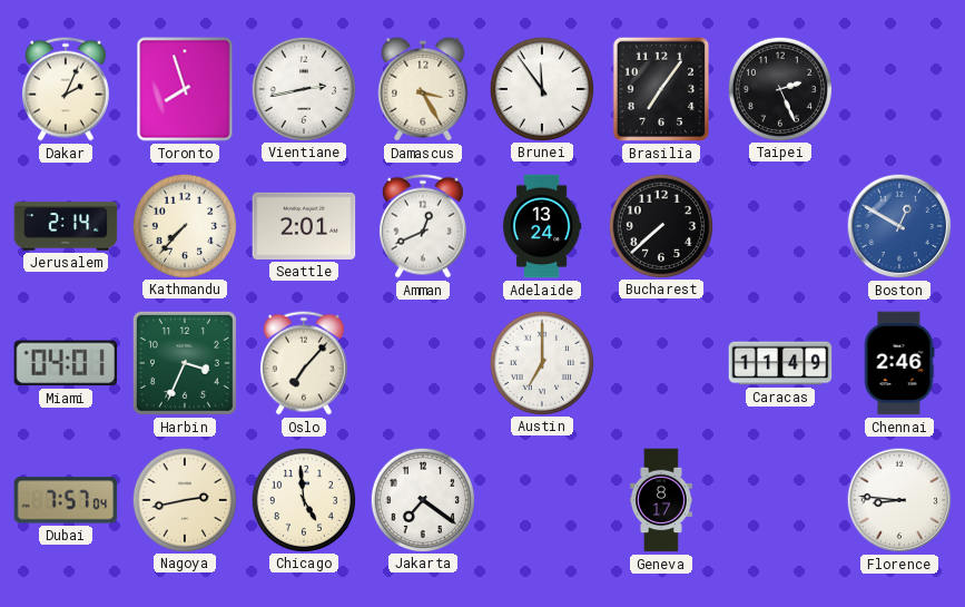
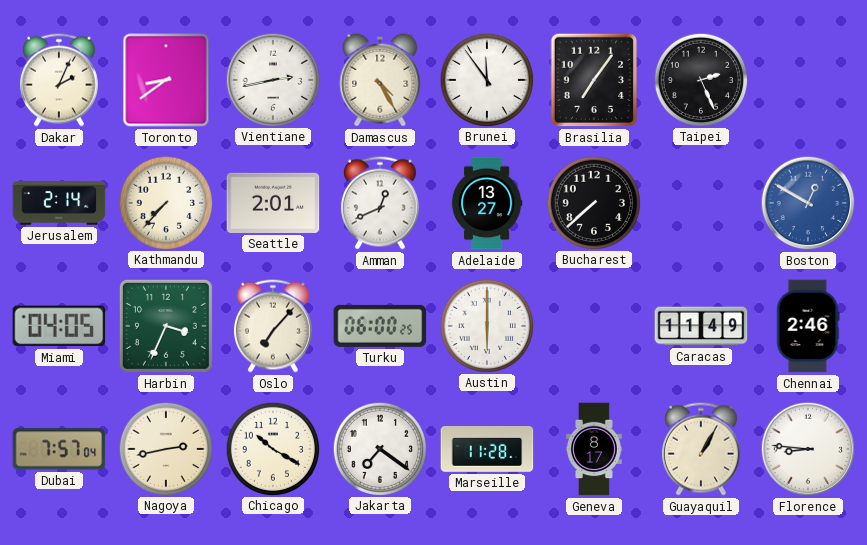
Toronto: 7:57 -> 8:39 (166, 80)
Damascus: 3:25 -> 4:25 (380, 80)
Adelaide: 13:24 -> 13:27 (487, 203)
Miami: 04:01 -> 04:05 (59, 326)
Turku: none -> 06:00 (380, 326)
Austin: 7:00 -> 6:00 (486, 325)
Chicago: 4:59 -> 10:20 (272, 448)
Marseille: none -> 11:28 (487, 450)
Guayaquil: none -> 1:05 (701, 449)
